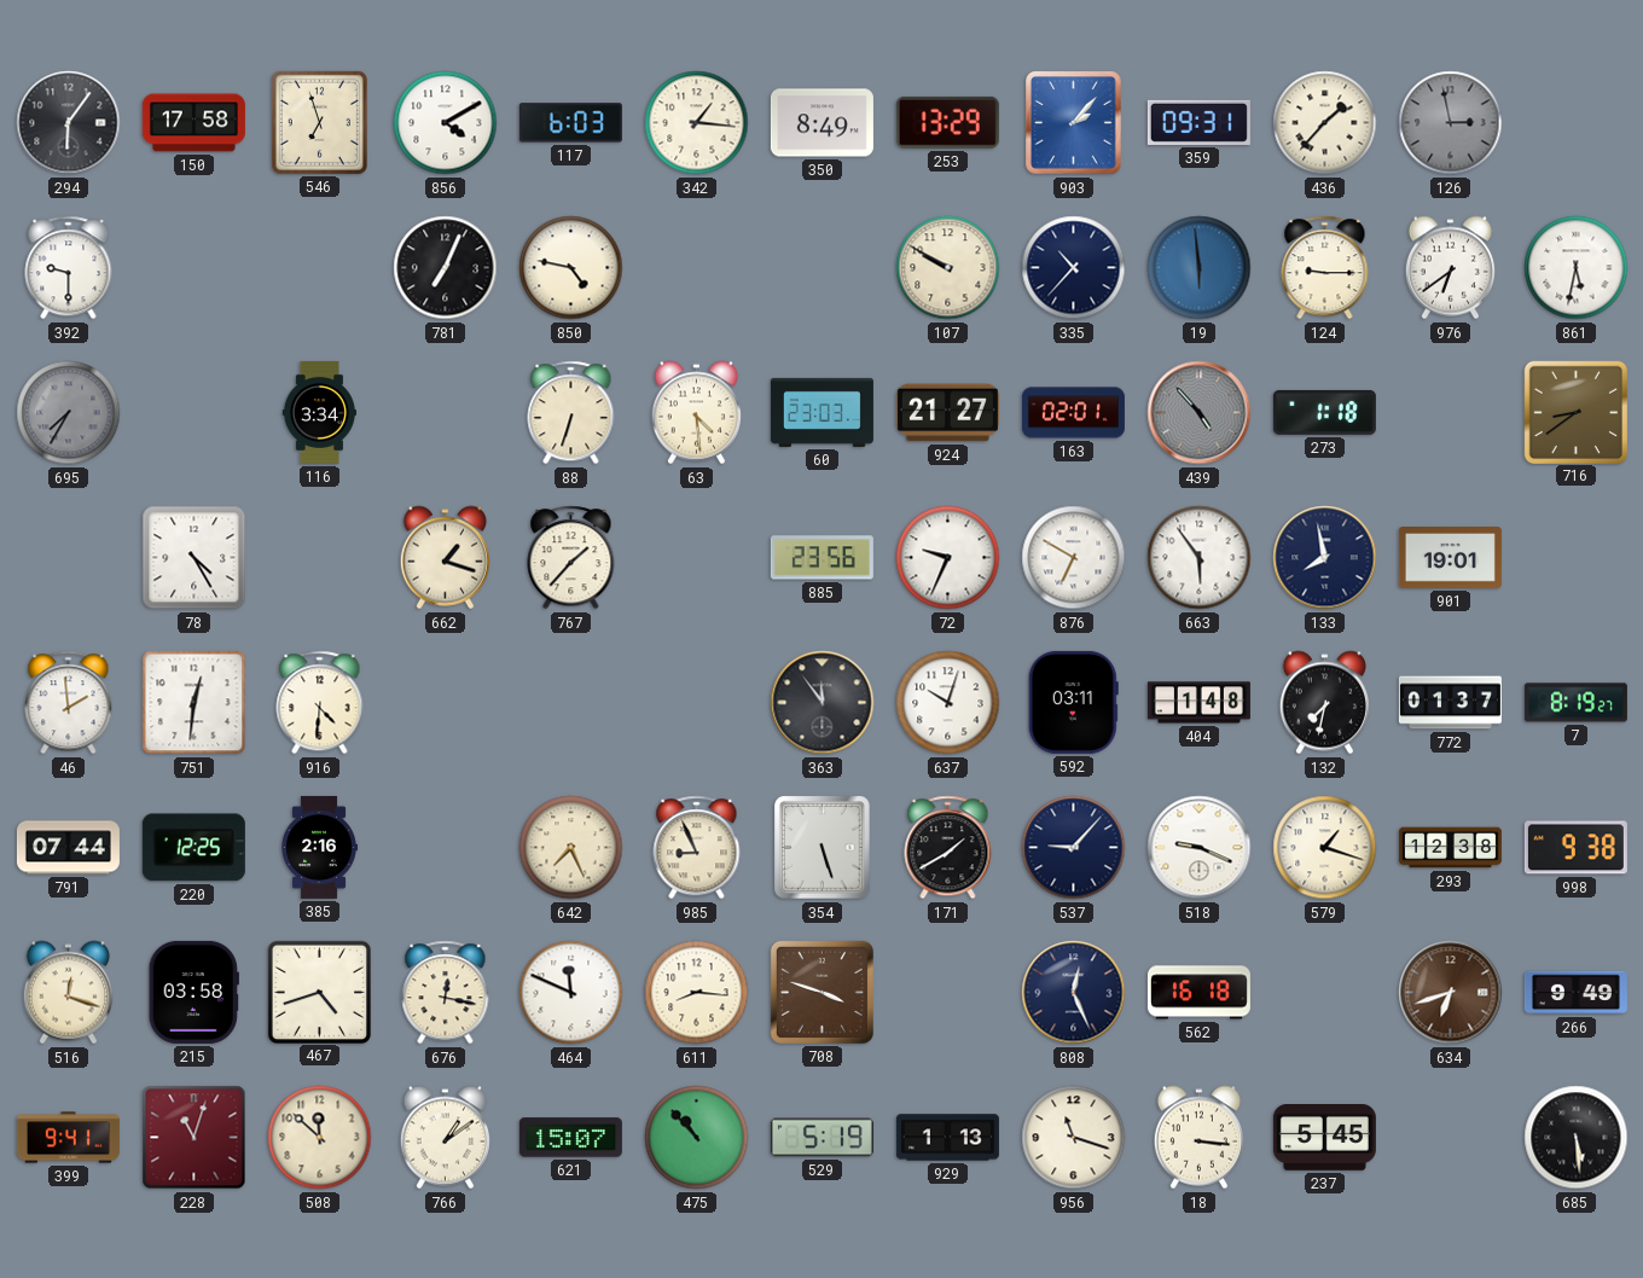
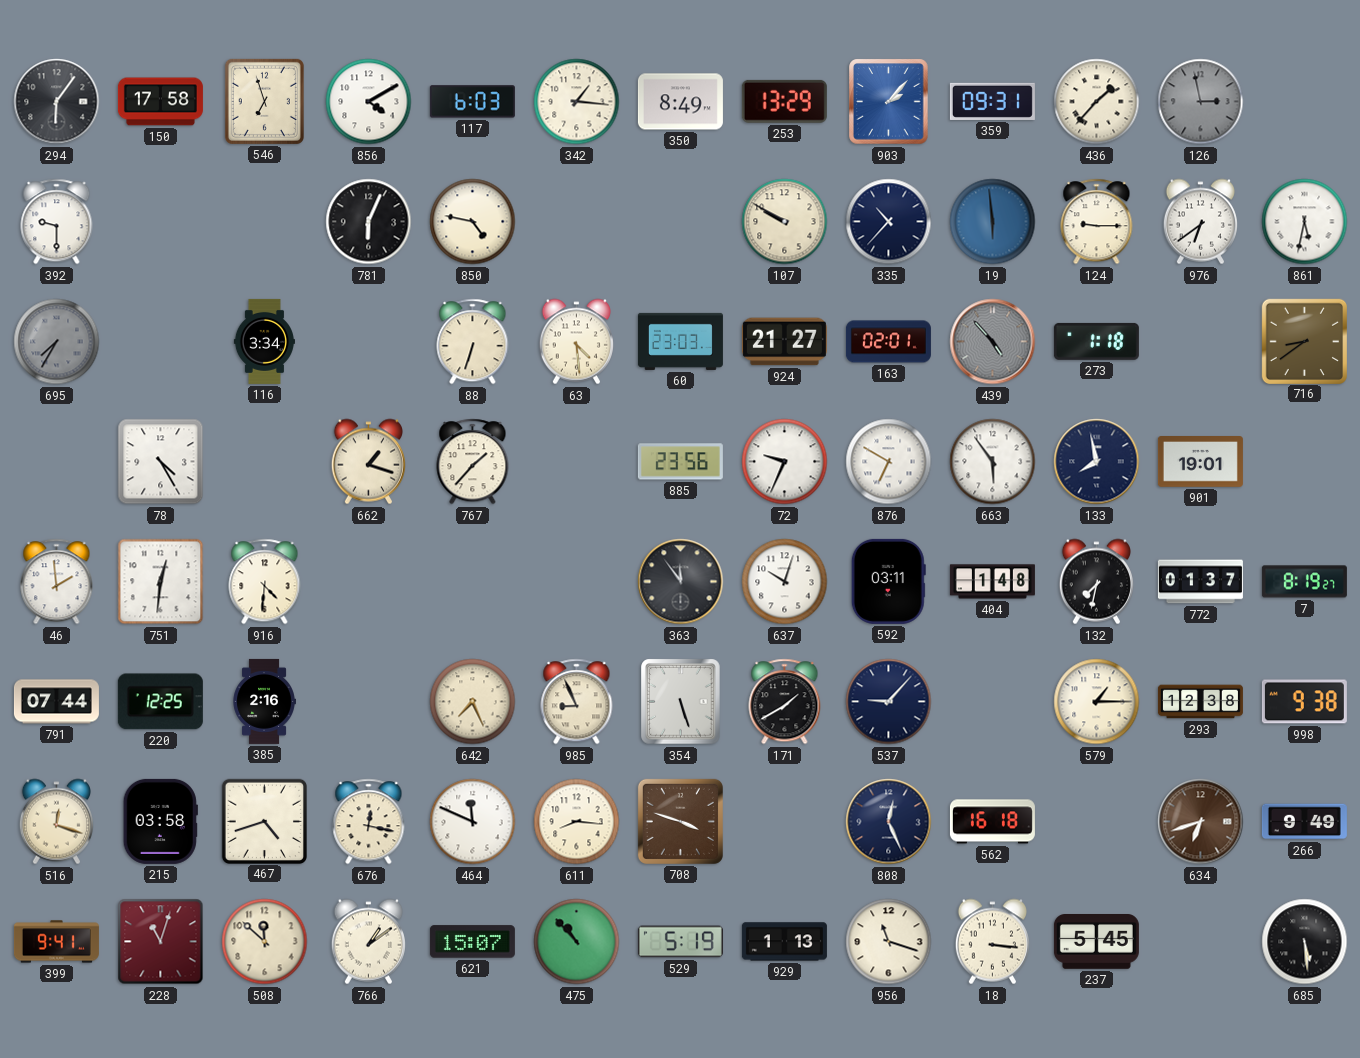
781: 7:04 -> 6:04 (369, 222)
518: 9:19 -> none (1200, 848)
579: 1:18 -> 1:15 (1097, 702)
